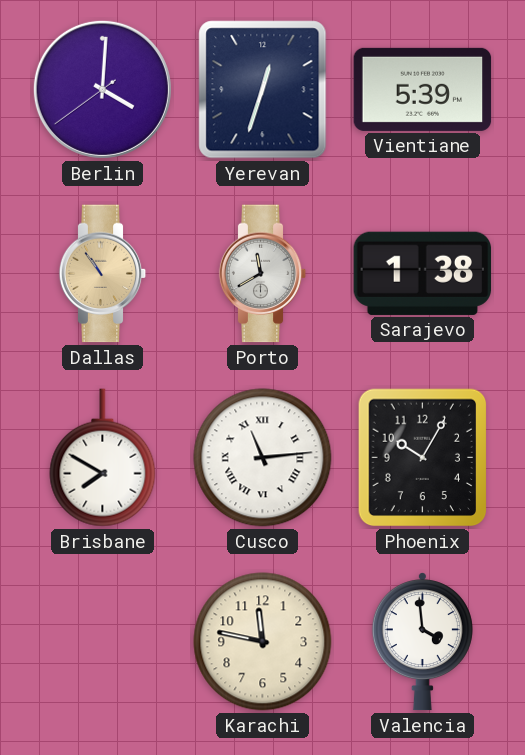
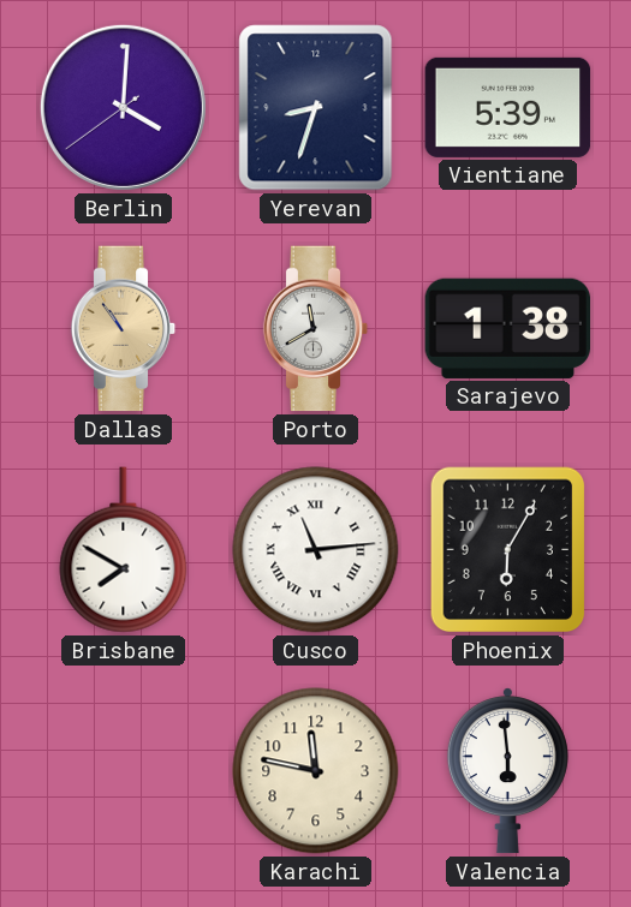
Yerevan: 12:33 -> 8:33 (316, 108)
Phoenix: 10:05 -> 6:05 (508, 550)
Valencia: 3:59 -> 5:59 (507, 771)
